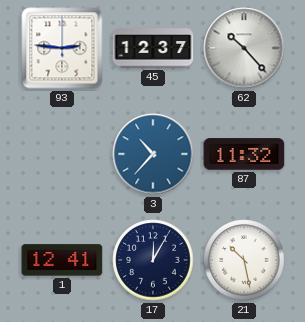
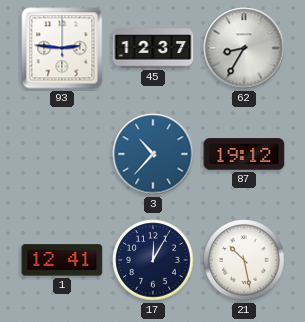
62: 10:23 -> 8:35 (244, 48)
87: 11:32 -> 19:12 (244, 154)
